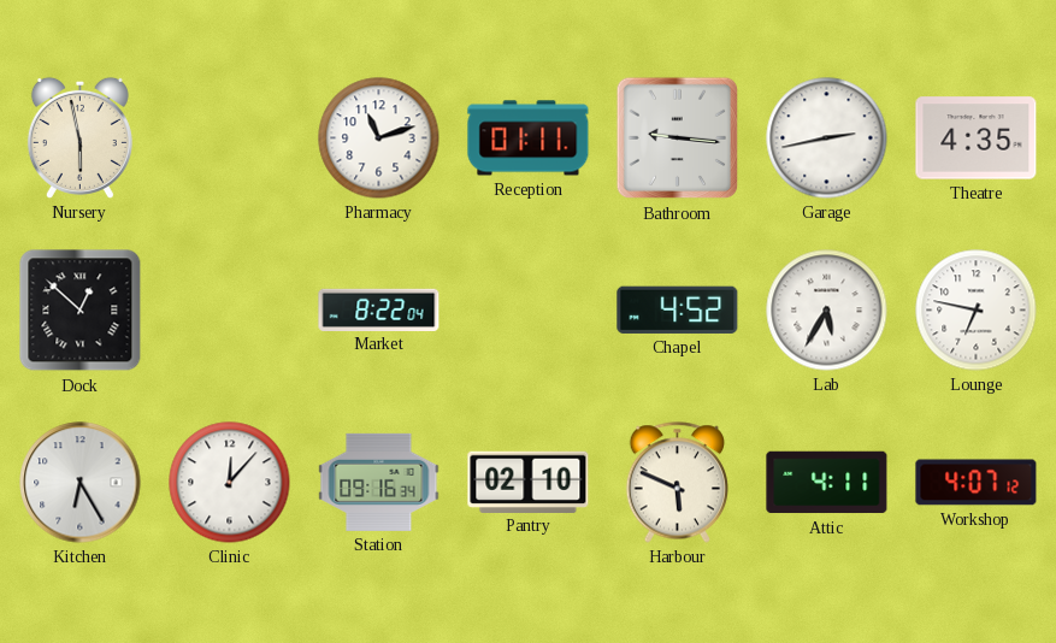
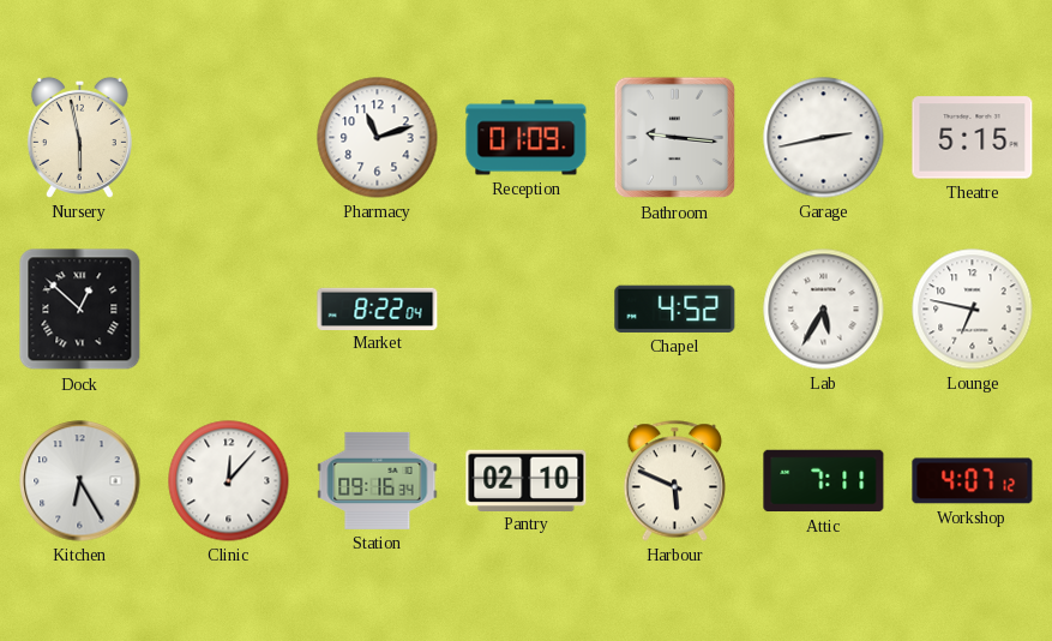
Reception: 01:11 -> 01:09 (527, 138)
Theatre: 4:35 -> 5:15 (973, 138)
Attic: 4:11 -> 7:11 (824, 481)
